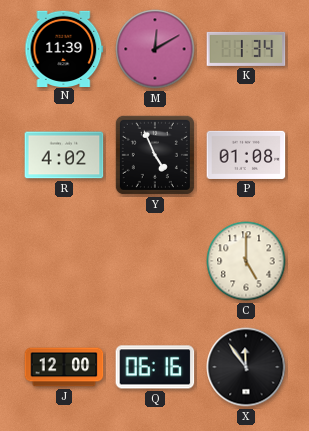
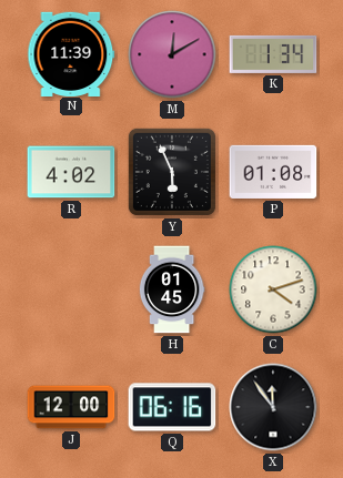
Y: 4:56 -> 5:56 (172, 172)
H: none -> 01:45 (172, 289)
C: 5:00 -> 4:12 (273, 289)
